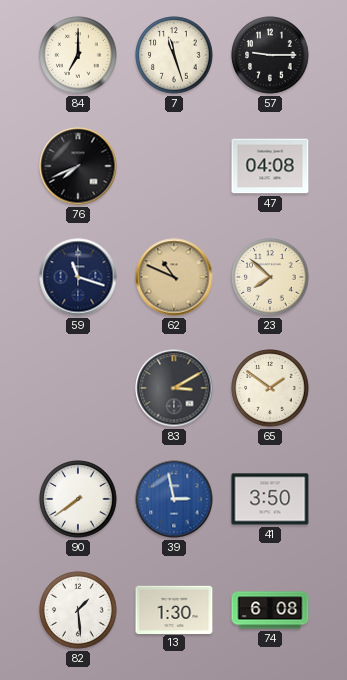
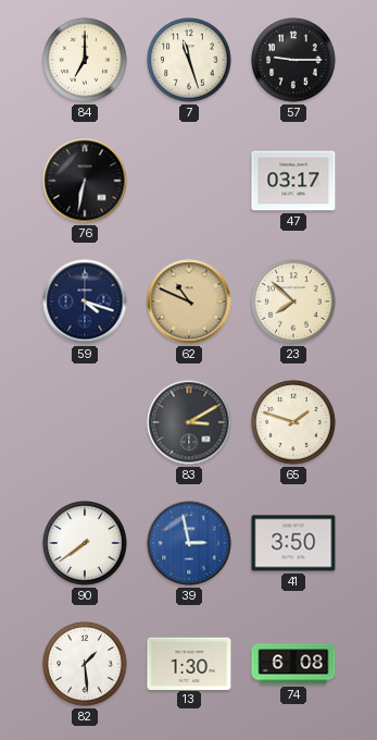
76: 7:41 -> 6:32 (85, 181)
47: 04:08 -> 03:17 (293, 181)
59: 11:18 -> 4:18 (85, 301)
65: 1:51 -> 1:48 (293, 422)
